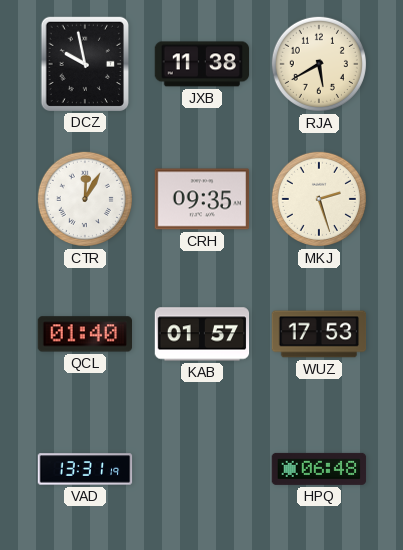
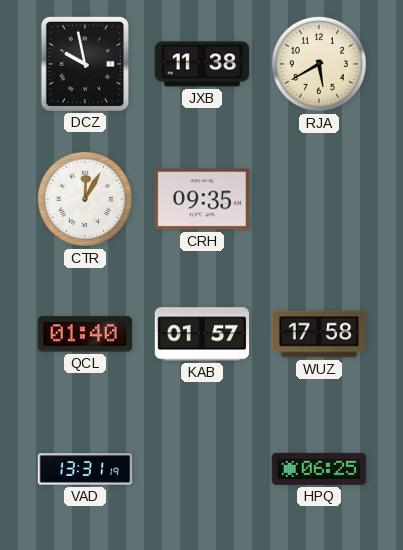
MKJ: 2:27 -> none (319, 199)
WUZ: 17:53 -> 17:58 (319, 334)
HPQ: 06:48 -> 06:25 (319, 469)
